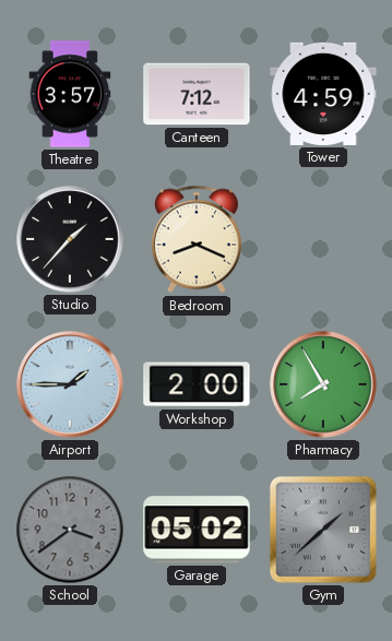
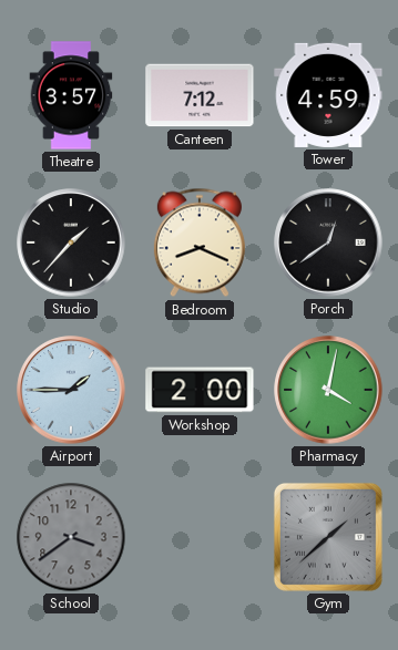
Porch: none -> 12:39 (328, 243)
Pharmacy: 7:55 -> 4:02 (328, 390)
Garage: 05:02 -> none (197, 530)
